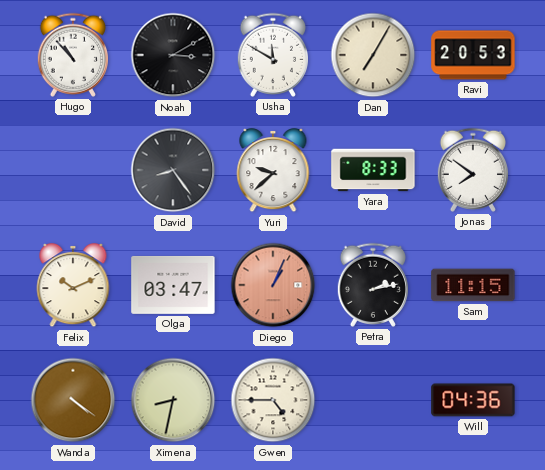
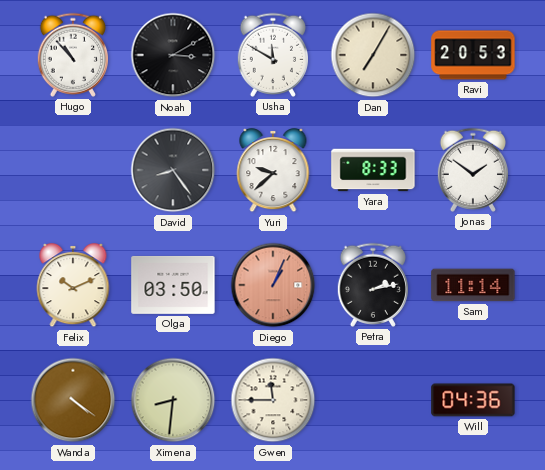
Jonas: 7:51 -> 1:51 (472, 170)
Olga: 03:47 -> 03:50 (173, 285)
Sam: 11:15 -> 11:14 (473, 285)
Ximena: 8:32 -> 8:31 (173, 400)
Gwen: 4:45 -> 11:45 (273, 400)
